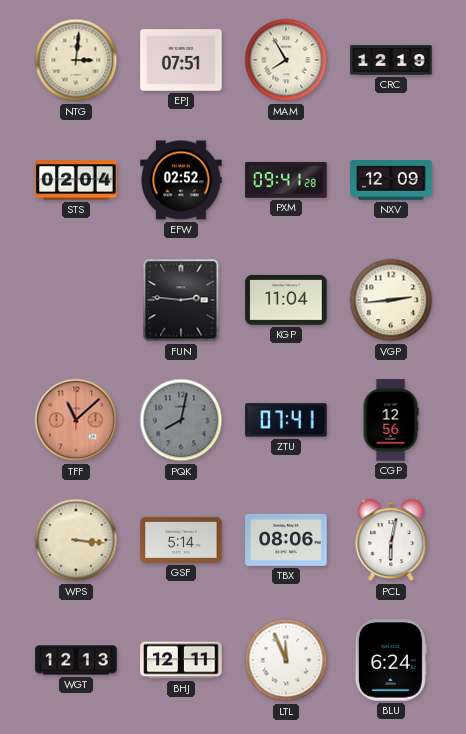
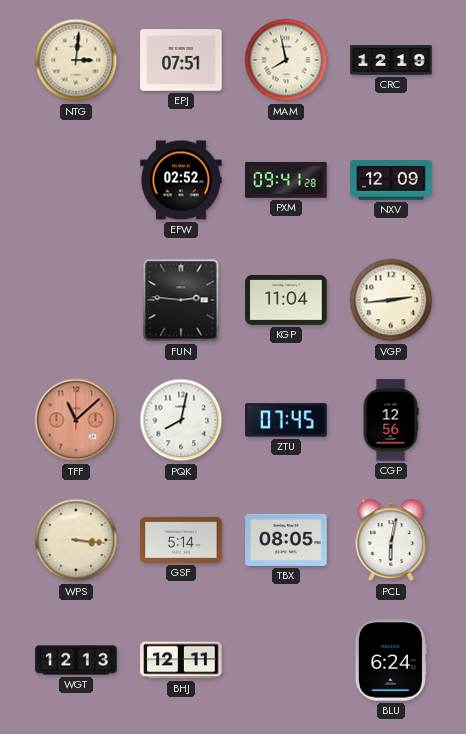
MAM: 7:55 -> 7:58 (286, 60)
STS: 02:04 -> none (76, 180)
PQK dial: grey -> white (181, 420)
ZTU: 07:41 -> 07:45 (286, 420)
TBX: 08:06 -> 08:05 (286, 540)
LTL: 11:56 -> none (286, 660)
